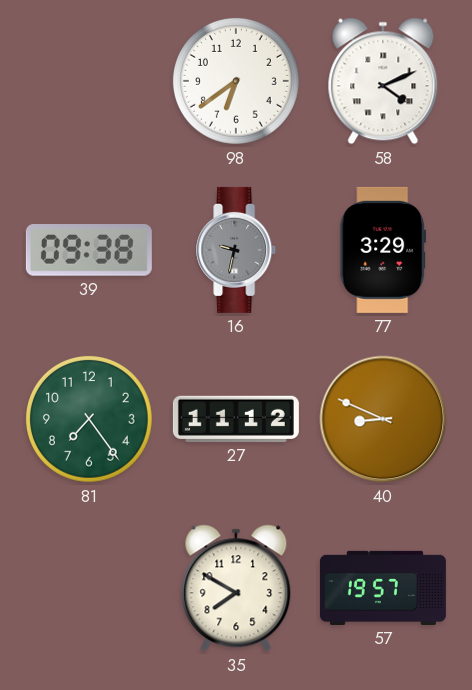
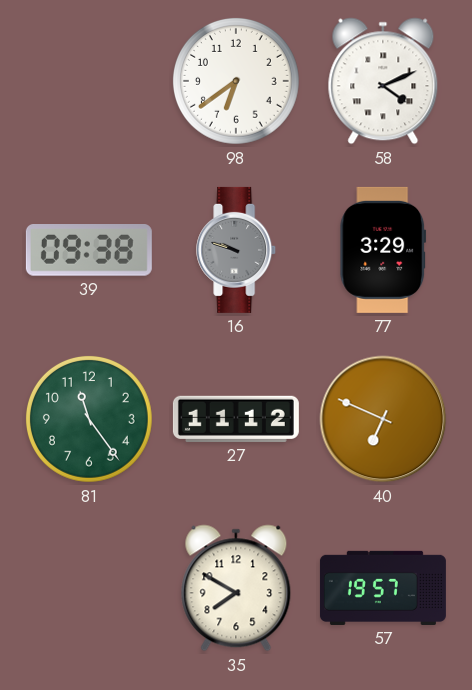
16: 9:32 -> 9:48 (237, 250)
81: 7:24 -> 11:24 (89, 419)
40: 8:49 -> 6:49 (383, 419)
